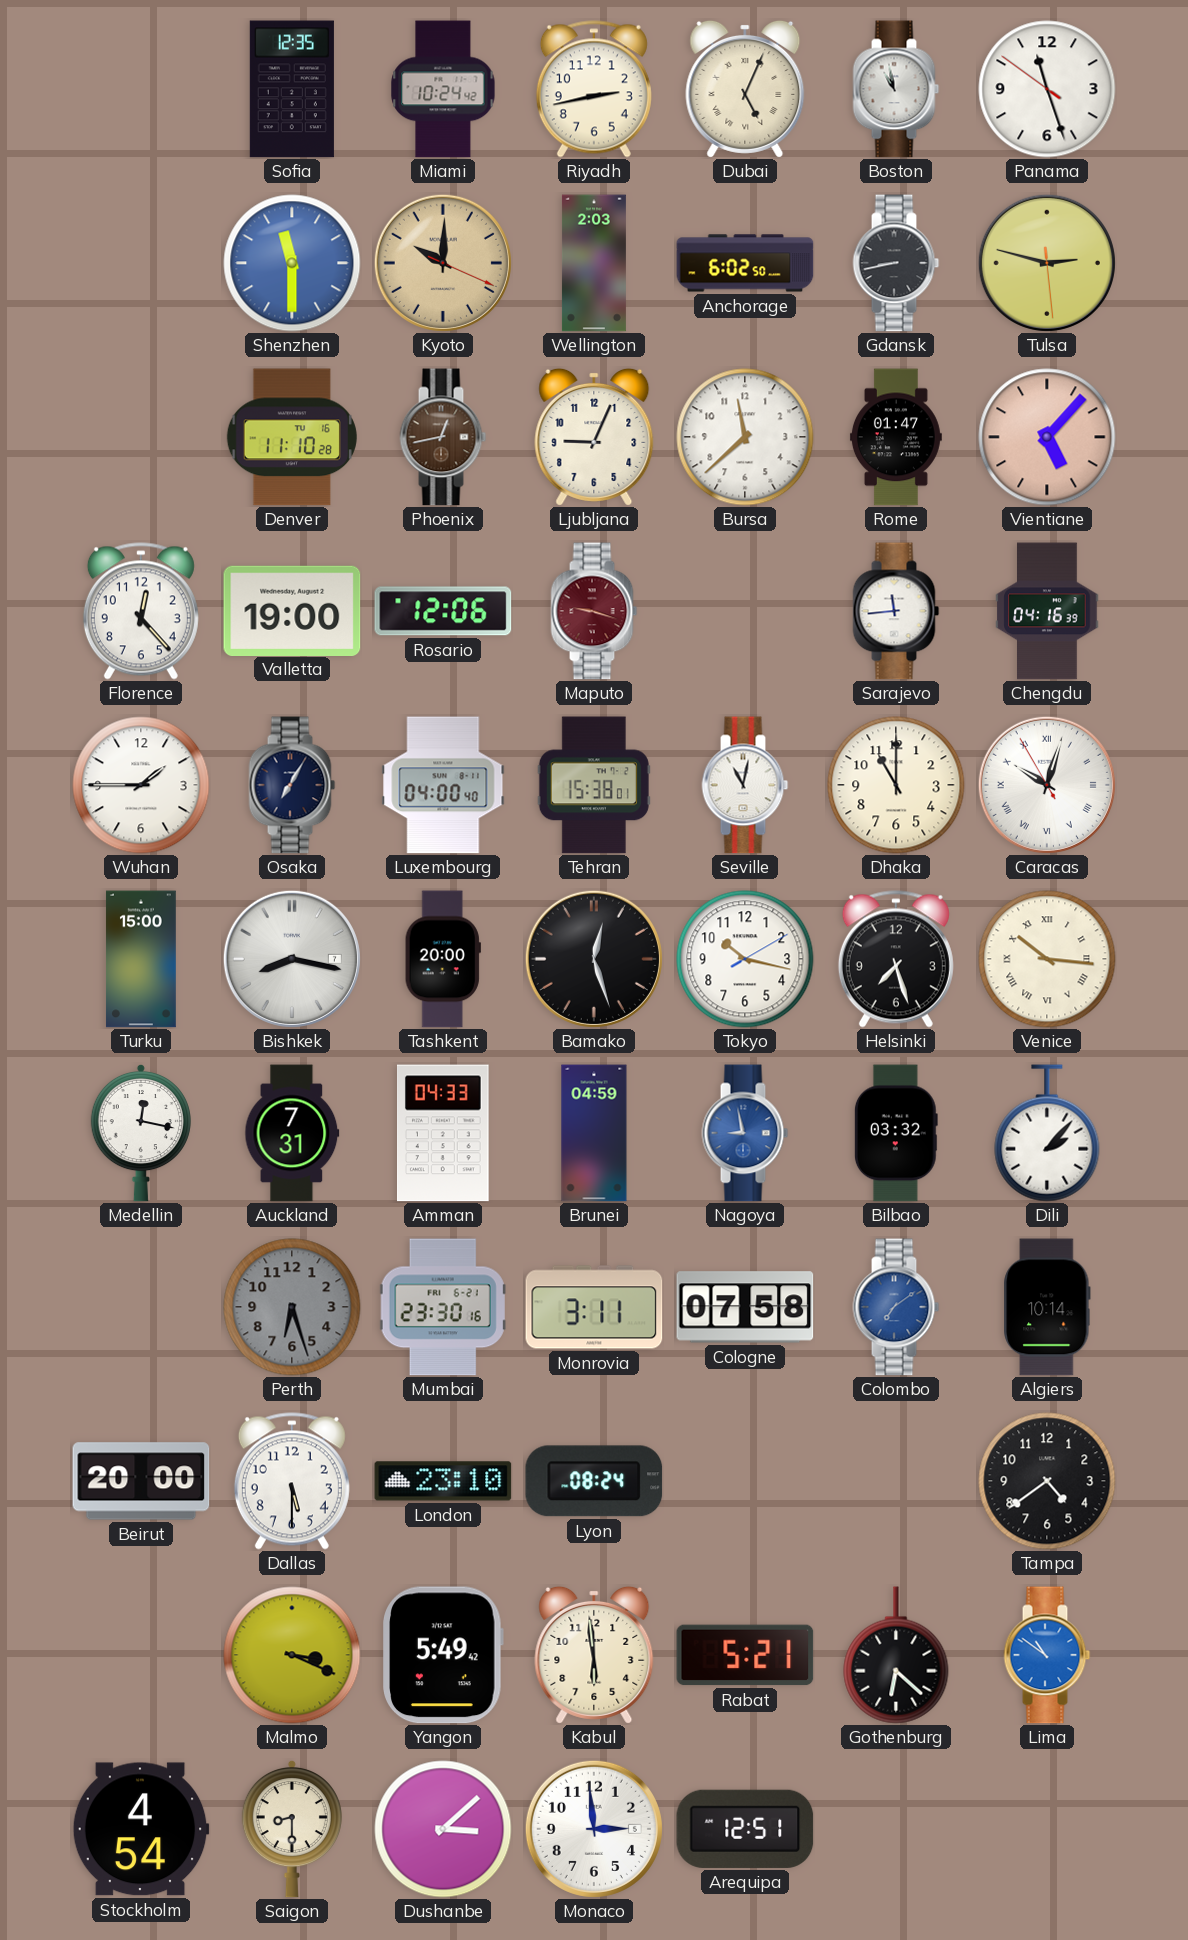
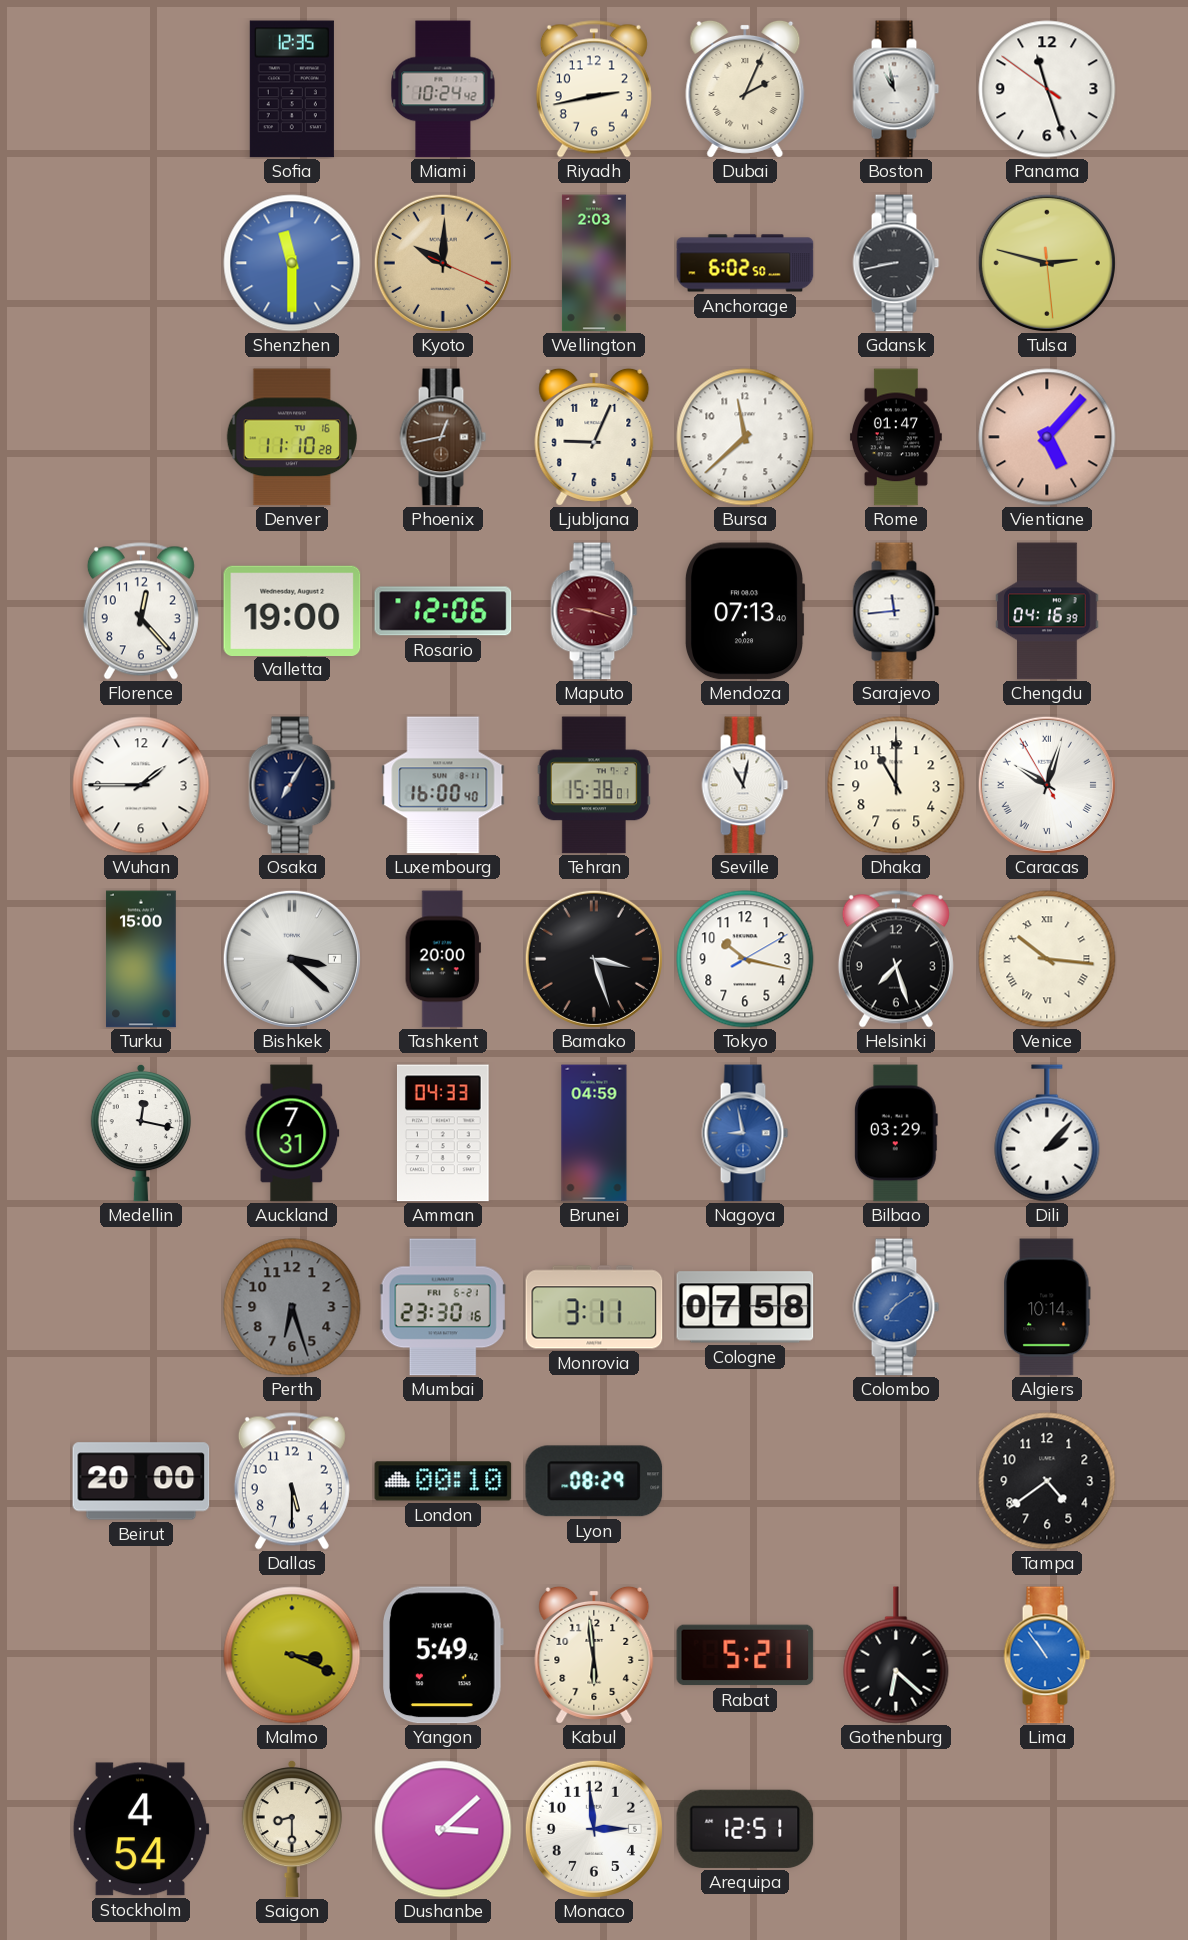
Dubai: 5:04 -> 2:04 (745, 89)
Mendoza: none -> 07:13 (745, 611)
Luxembourg: 04:00 -> 16:00 (443, 785)
Bishkek: 8:17 -> 3:22 (292, 959)
Bamako: 12:27 -> 3:27 (594, 959)
Bilbao: 03:32 -> 03:29 (896, 1133)
London: 23:10 -> 00:10 (443, 1481)
Lyon: 08:24 -> 08:29 (594, 1481)
Lima: 10:51 -> 10:54 (1047, 1655)
